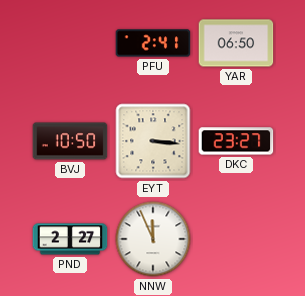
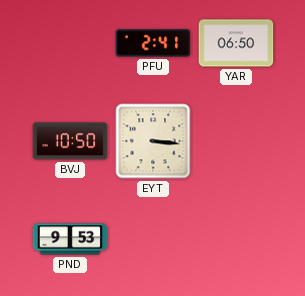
DKC: 23:27 -> none (236, 141)
PND: 2:27 -> 9:53 (70, 239)
NNW: 11:56 -> none (153, 239)
